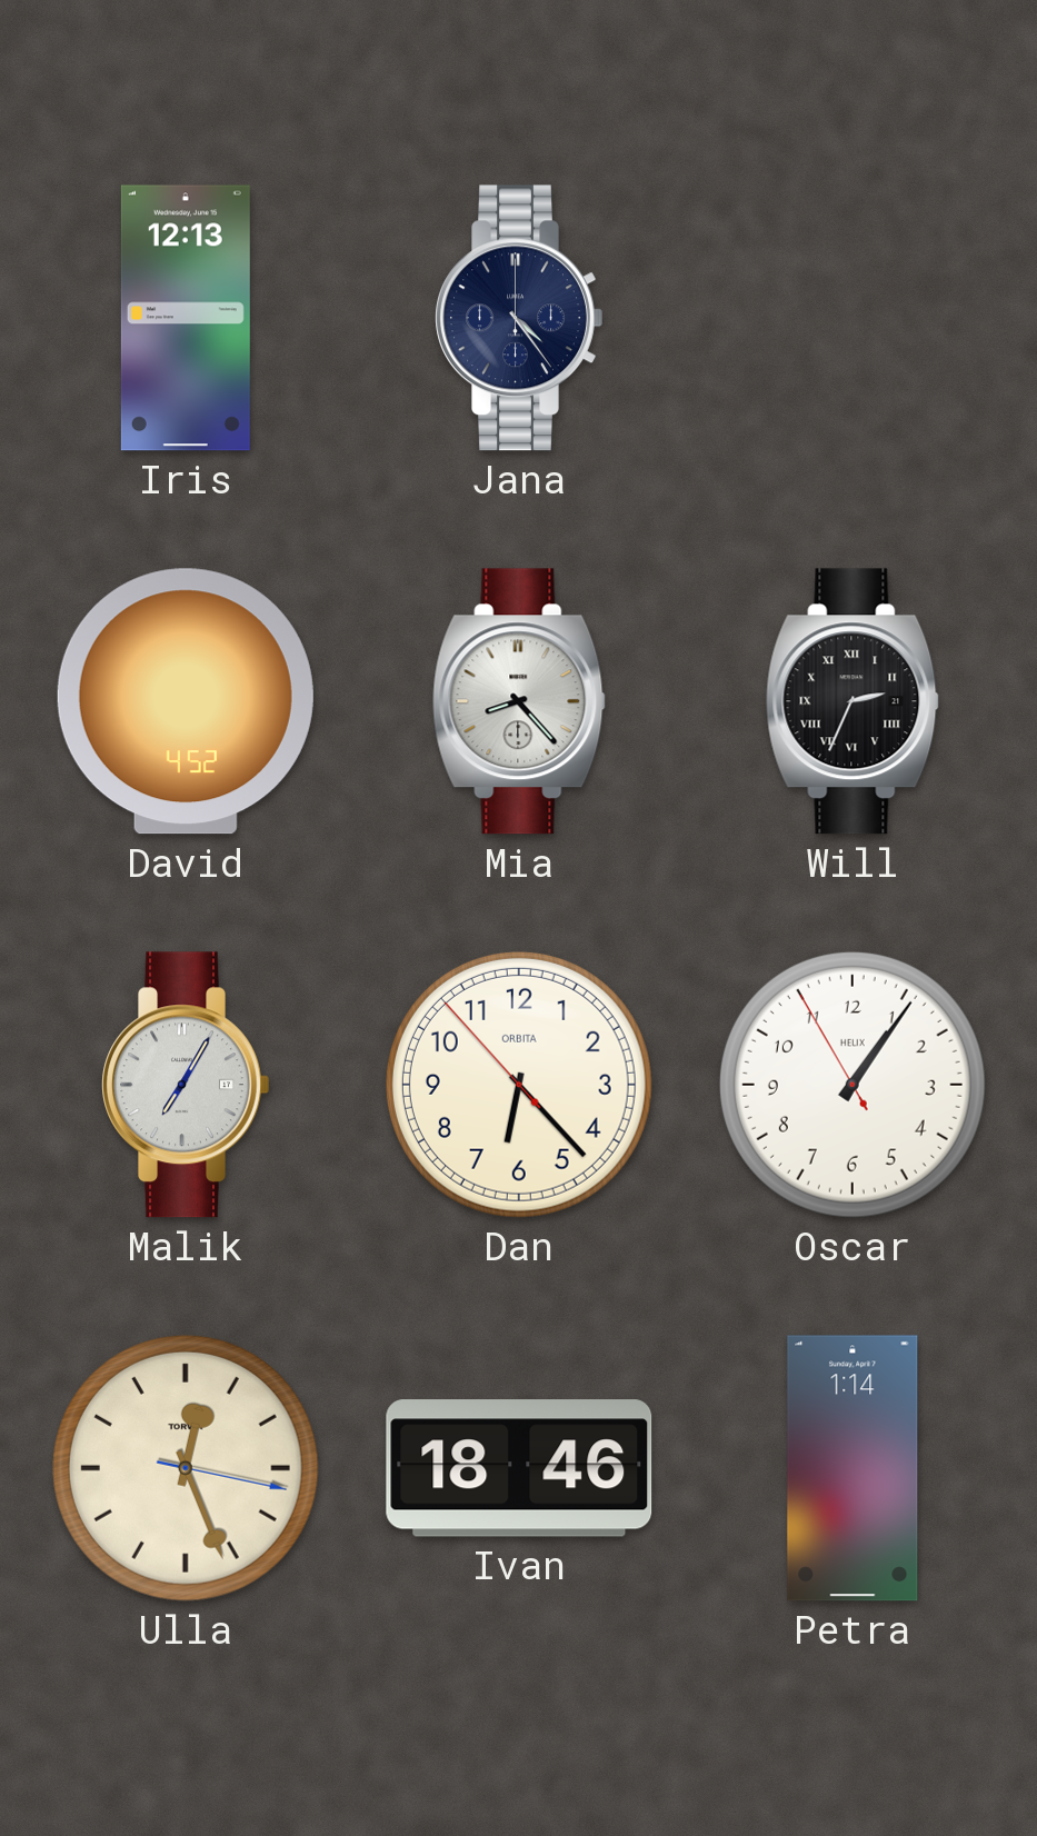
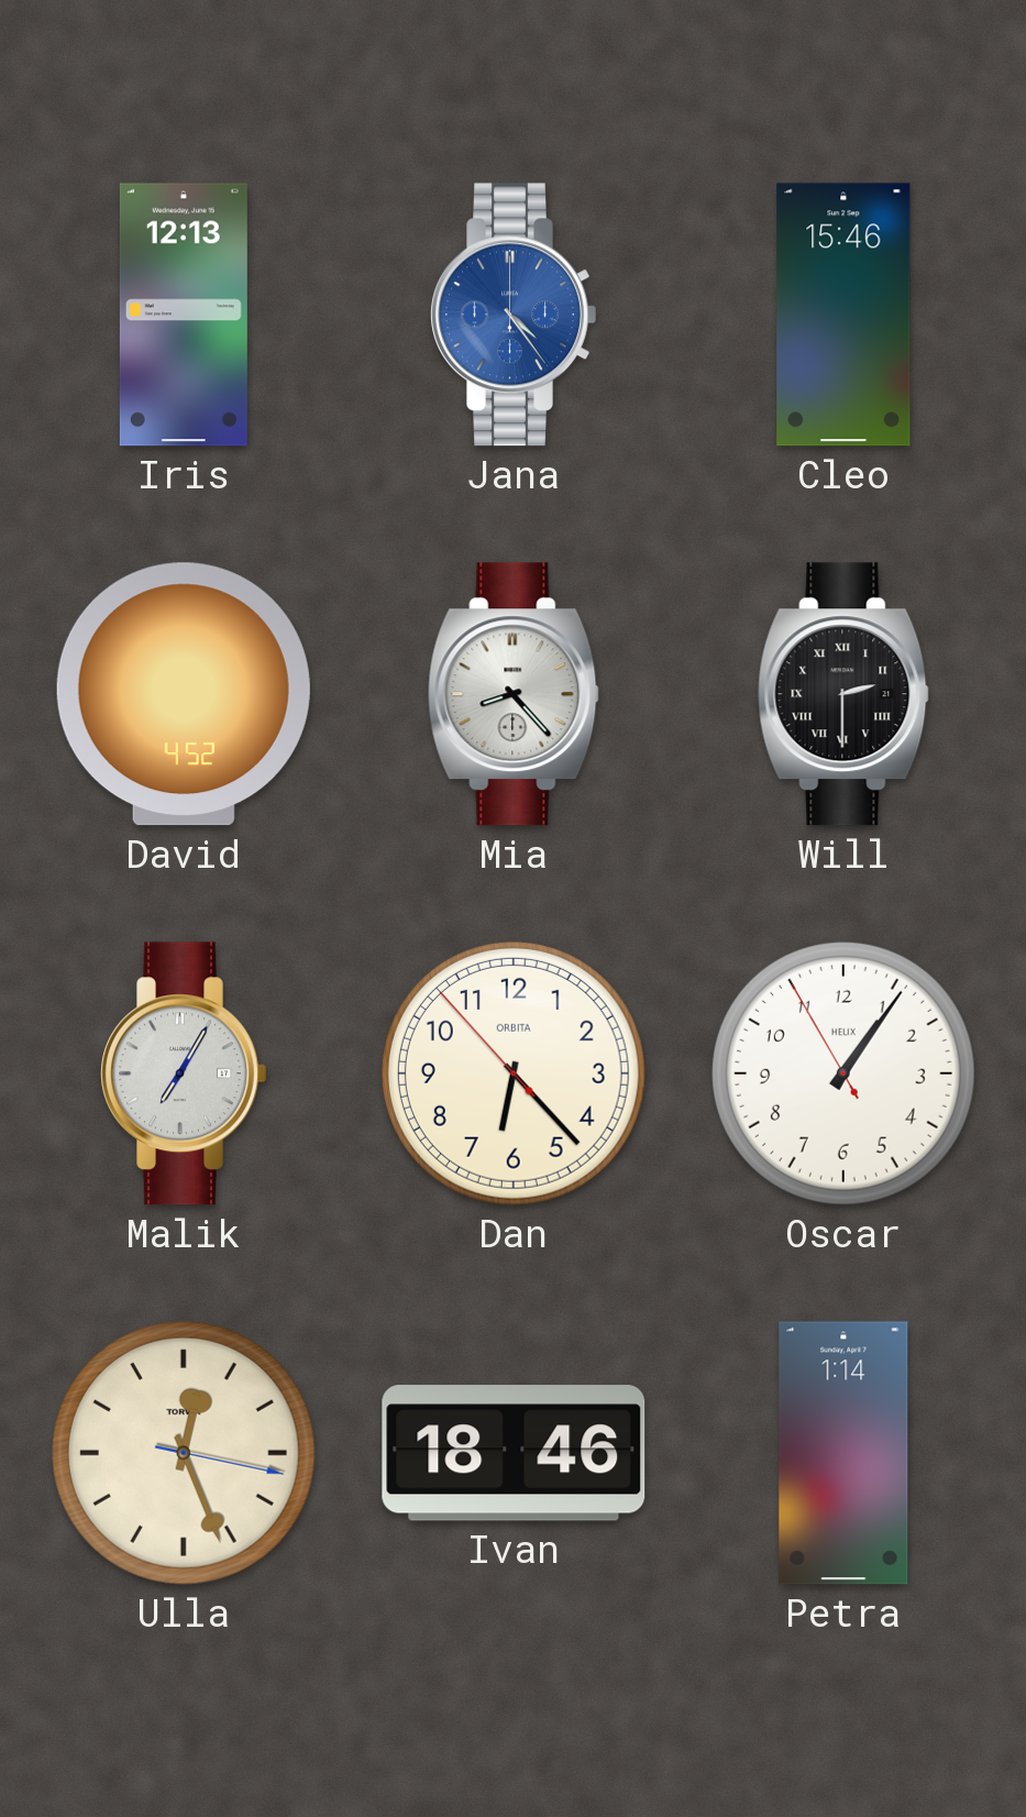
Jana dial: navy -> blue (514, 315)
Cleo: none -> 15:46 (843, 315)
Will: 2:34 -> 2:30 (843, 694)
